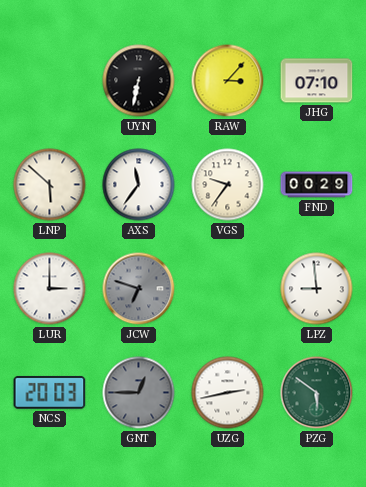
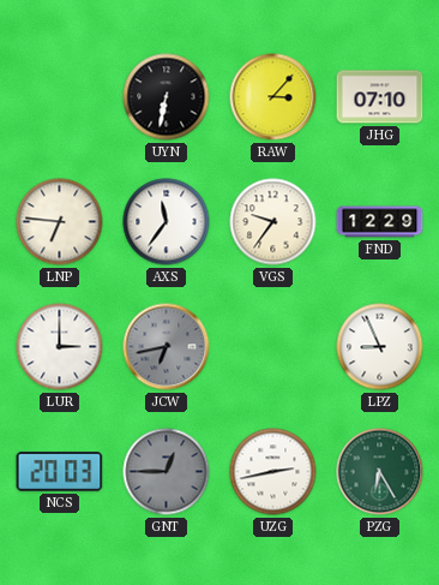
LNP: 5:52 -> 6:46 (60, 222)
FND: 00:29 -> 12:29 (380, 222)
JCW: 6:48 -> 6:43 (167, 347)
LPZ: 8:59 -> 8:56 (380, 347)
PZG: 5:51 -> 6:25 (380, 472)
